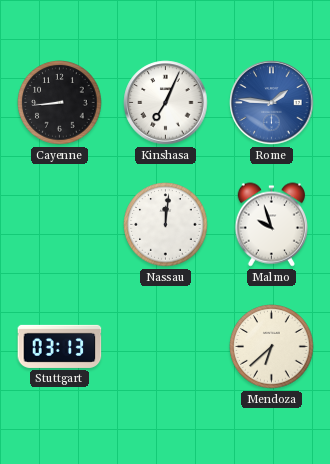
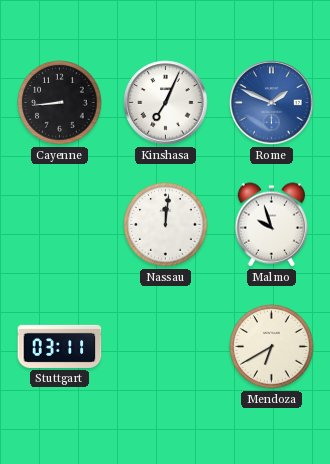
Rome: 1:46 -> 1:49 (272, 103)
Stuttgart: 03:13 -> 03:11 (60, 346)
Mendoza: 6:38 -> 6:40 (272, 347)
